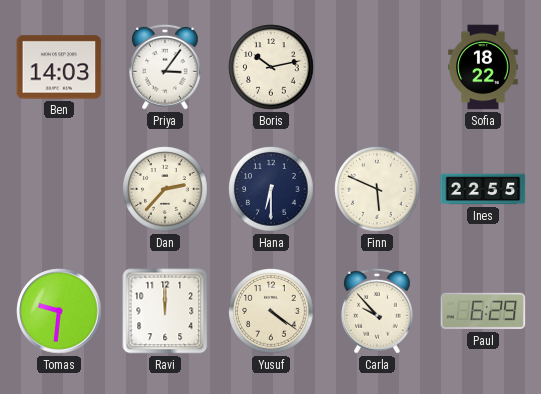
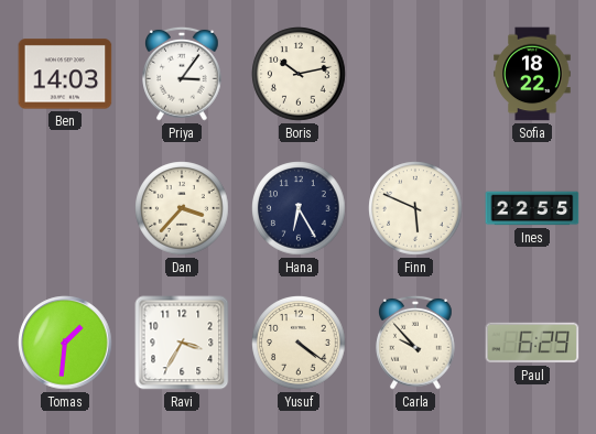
Dan: 2:37 -> 3:37 (182, 208)
Hana: 6:30 -> 6:25 (299, 208)
Tomas: 9:31 -> 1:31 (65, 343)
Ravi: 12:00 -> 3:35 (182, 343)
